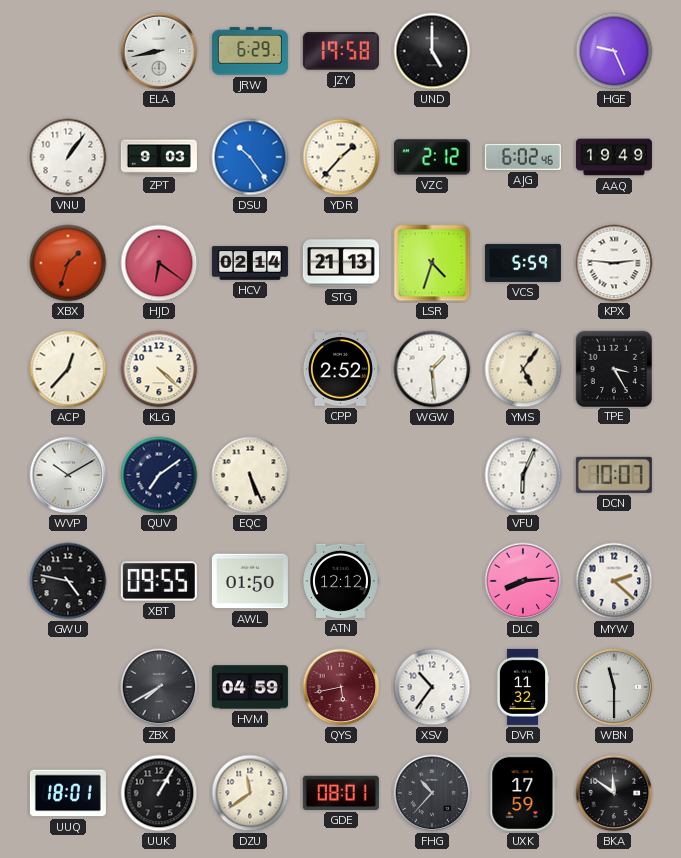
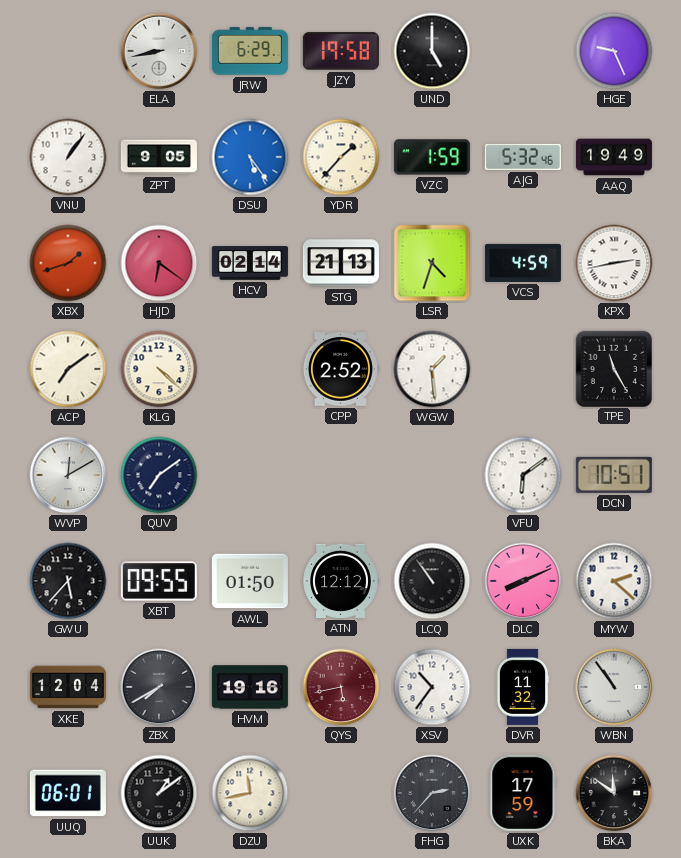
ZPT: 9:03 -> 9:05 (159, 157)
DSU: 10:24 -> 5:24 (250, 157)
VZC: 2:12 -> 1:59 (432, 157)
AJG: 6:02 -> 5:32 (523, 157)
XBX: 1:33 -> 1:42 (68, 263)
VCS: 5:59 -> 4:59 (523, 263)
KPX: 2:46 -> 2:43 (614, 263)
ACP: 12:37 -> 7:09 (68, 369)
YMS: 5:06 -> none (523, 369)
TPE: 3:25 -> 11:25 (613, 368)
WVP: 10:10 -> 12:10 (68, 475)
EQC: 5:26 -> none (250, 475)
VFU: 6:04 -> 6:09 (523, 475)
DCN: 10:07 -> 10:51 (614, 475)
GWU: 4:47 -> 5:37 (68, 581)
LCQ: none -> 10:54 (432, 581)
DLC: 8:14 -> 8:11 (523, 581)
XKE: none -> 12:04 (68, 687)
HVM: 04:59 -> 19:16 (250, 687)
WBN: 11:30 -> 10:54 (614, 687)
UUQ: 18:01 -> 06:01 (68, 793)
UUK: 1:05 -> 1:09 (159, 793)
DZU: 11:39 -> 11:43 (250, 793)
GDE: 08:01 -> none (341, 793)
FHG: 10:37 -> 2:37 (432, 793)
